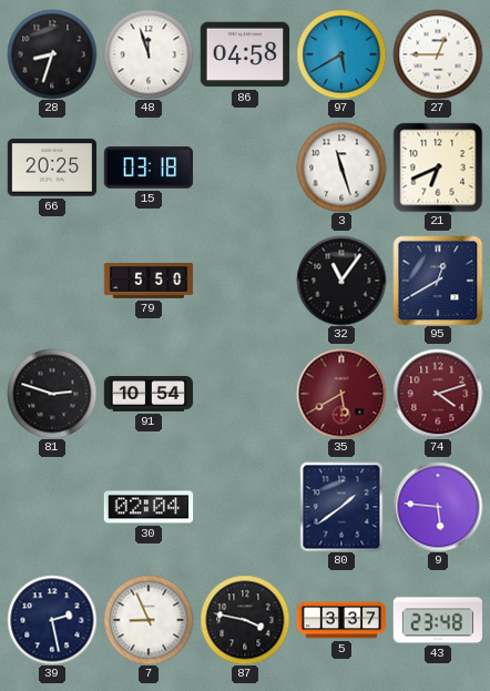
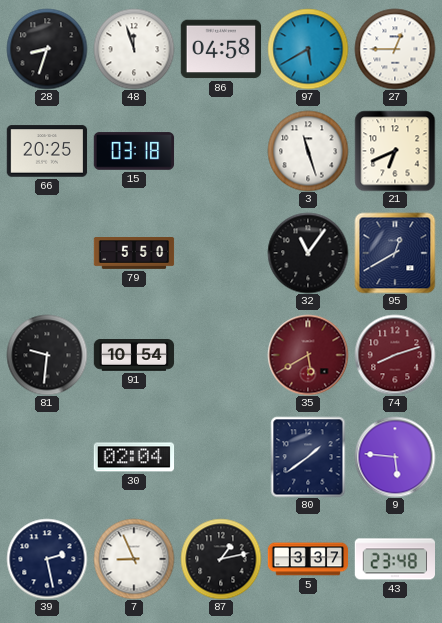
81: 2:48 -> 9:31 (47, 355)
74: 4:12 -> 8:12 (395, 355)
87: 3:47 -> 1:13 (221, 559)
